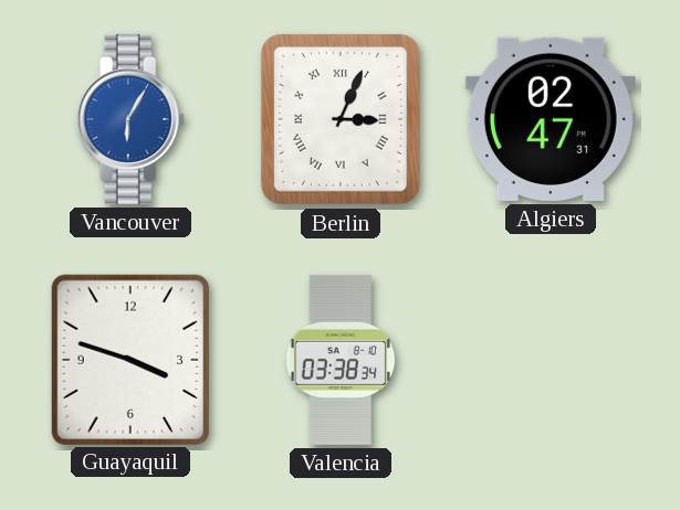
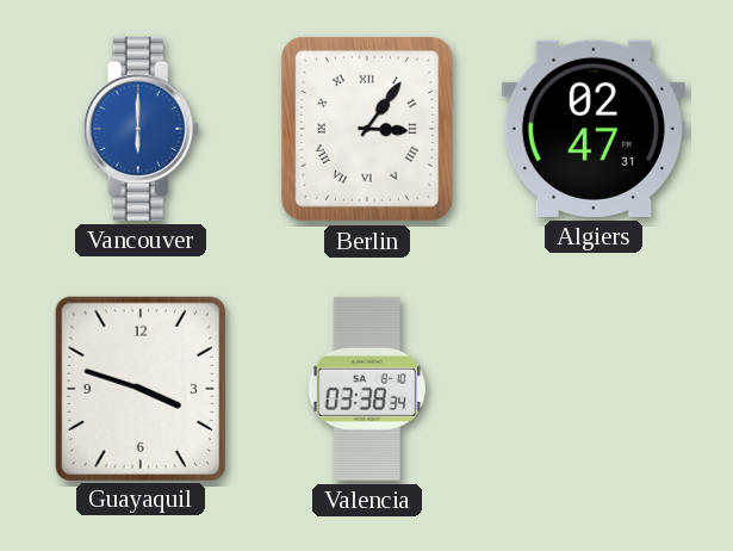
Vancouver: 6:05 -> 6:00 (141, 129)
Berlin: 3:04 -> 3:06 (367, 129)
